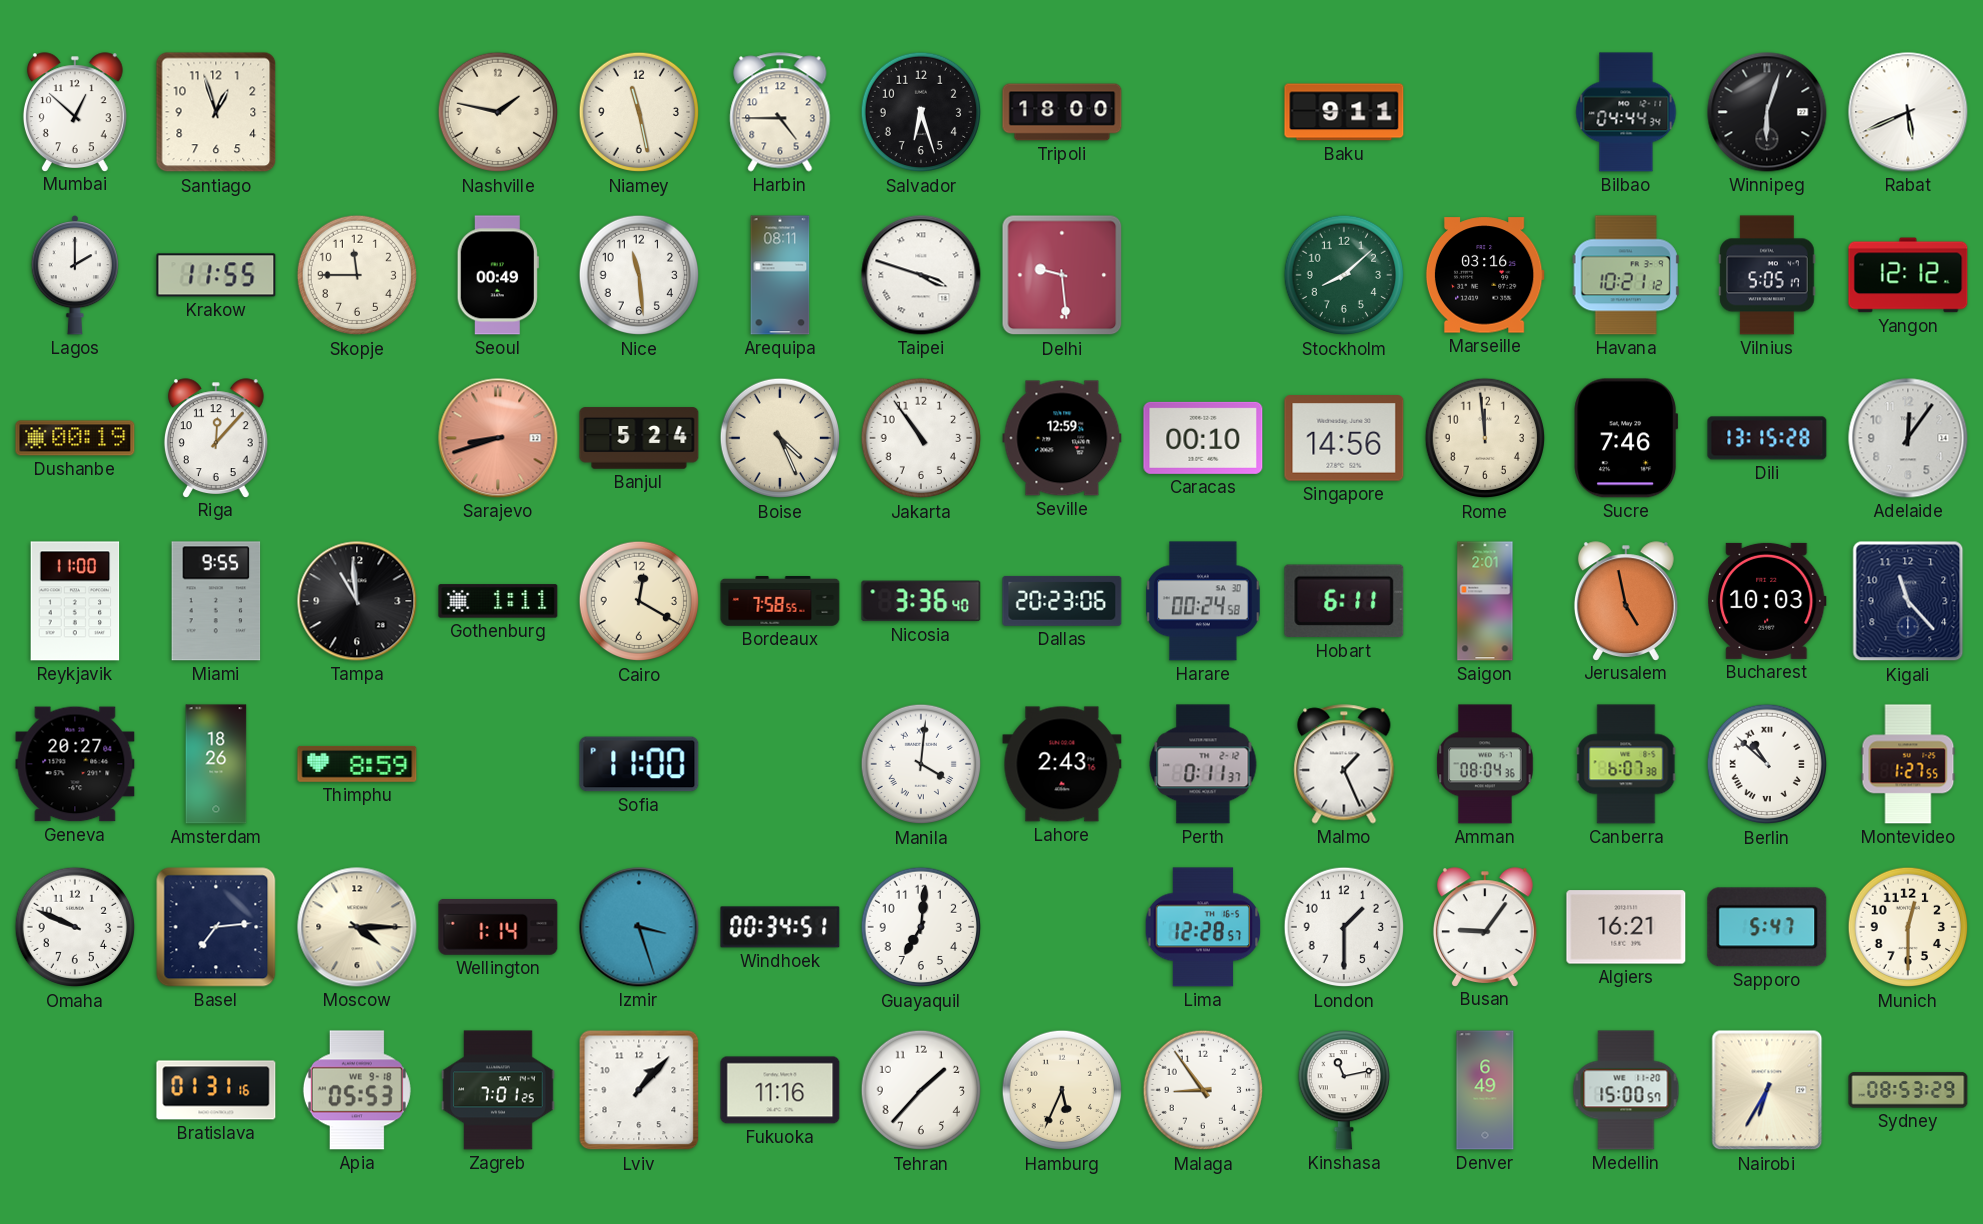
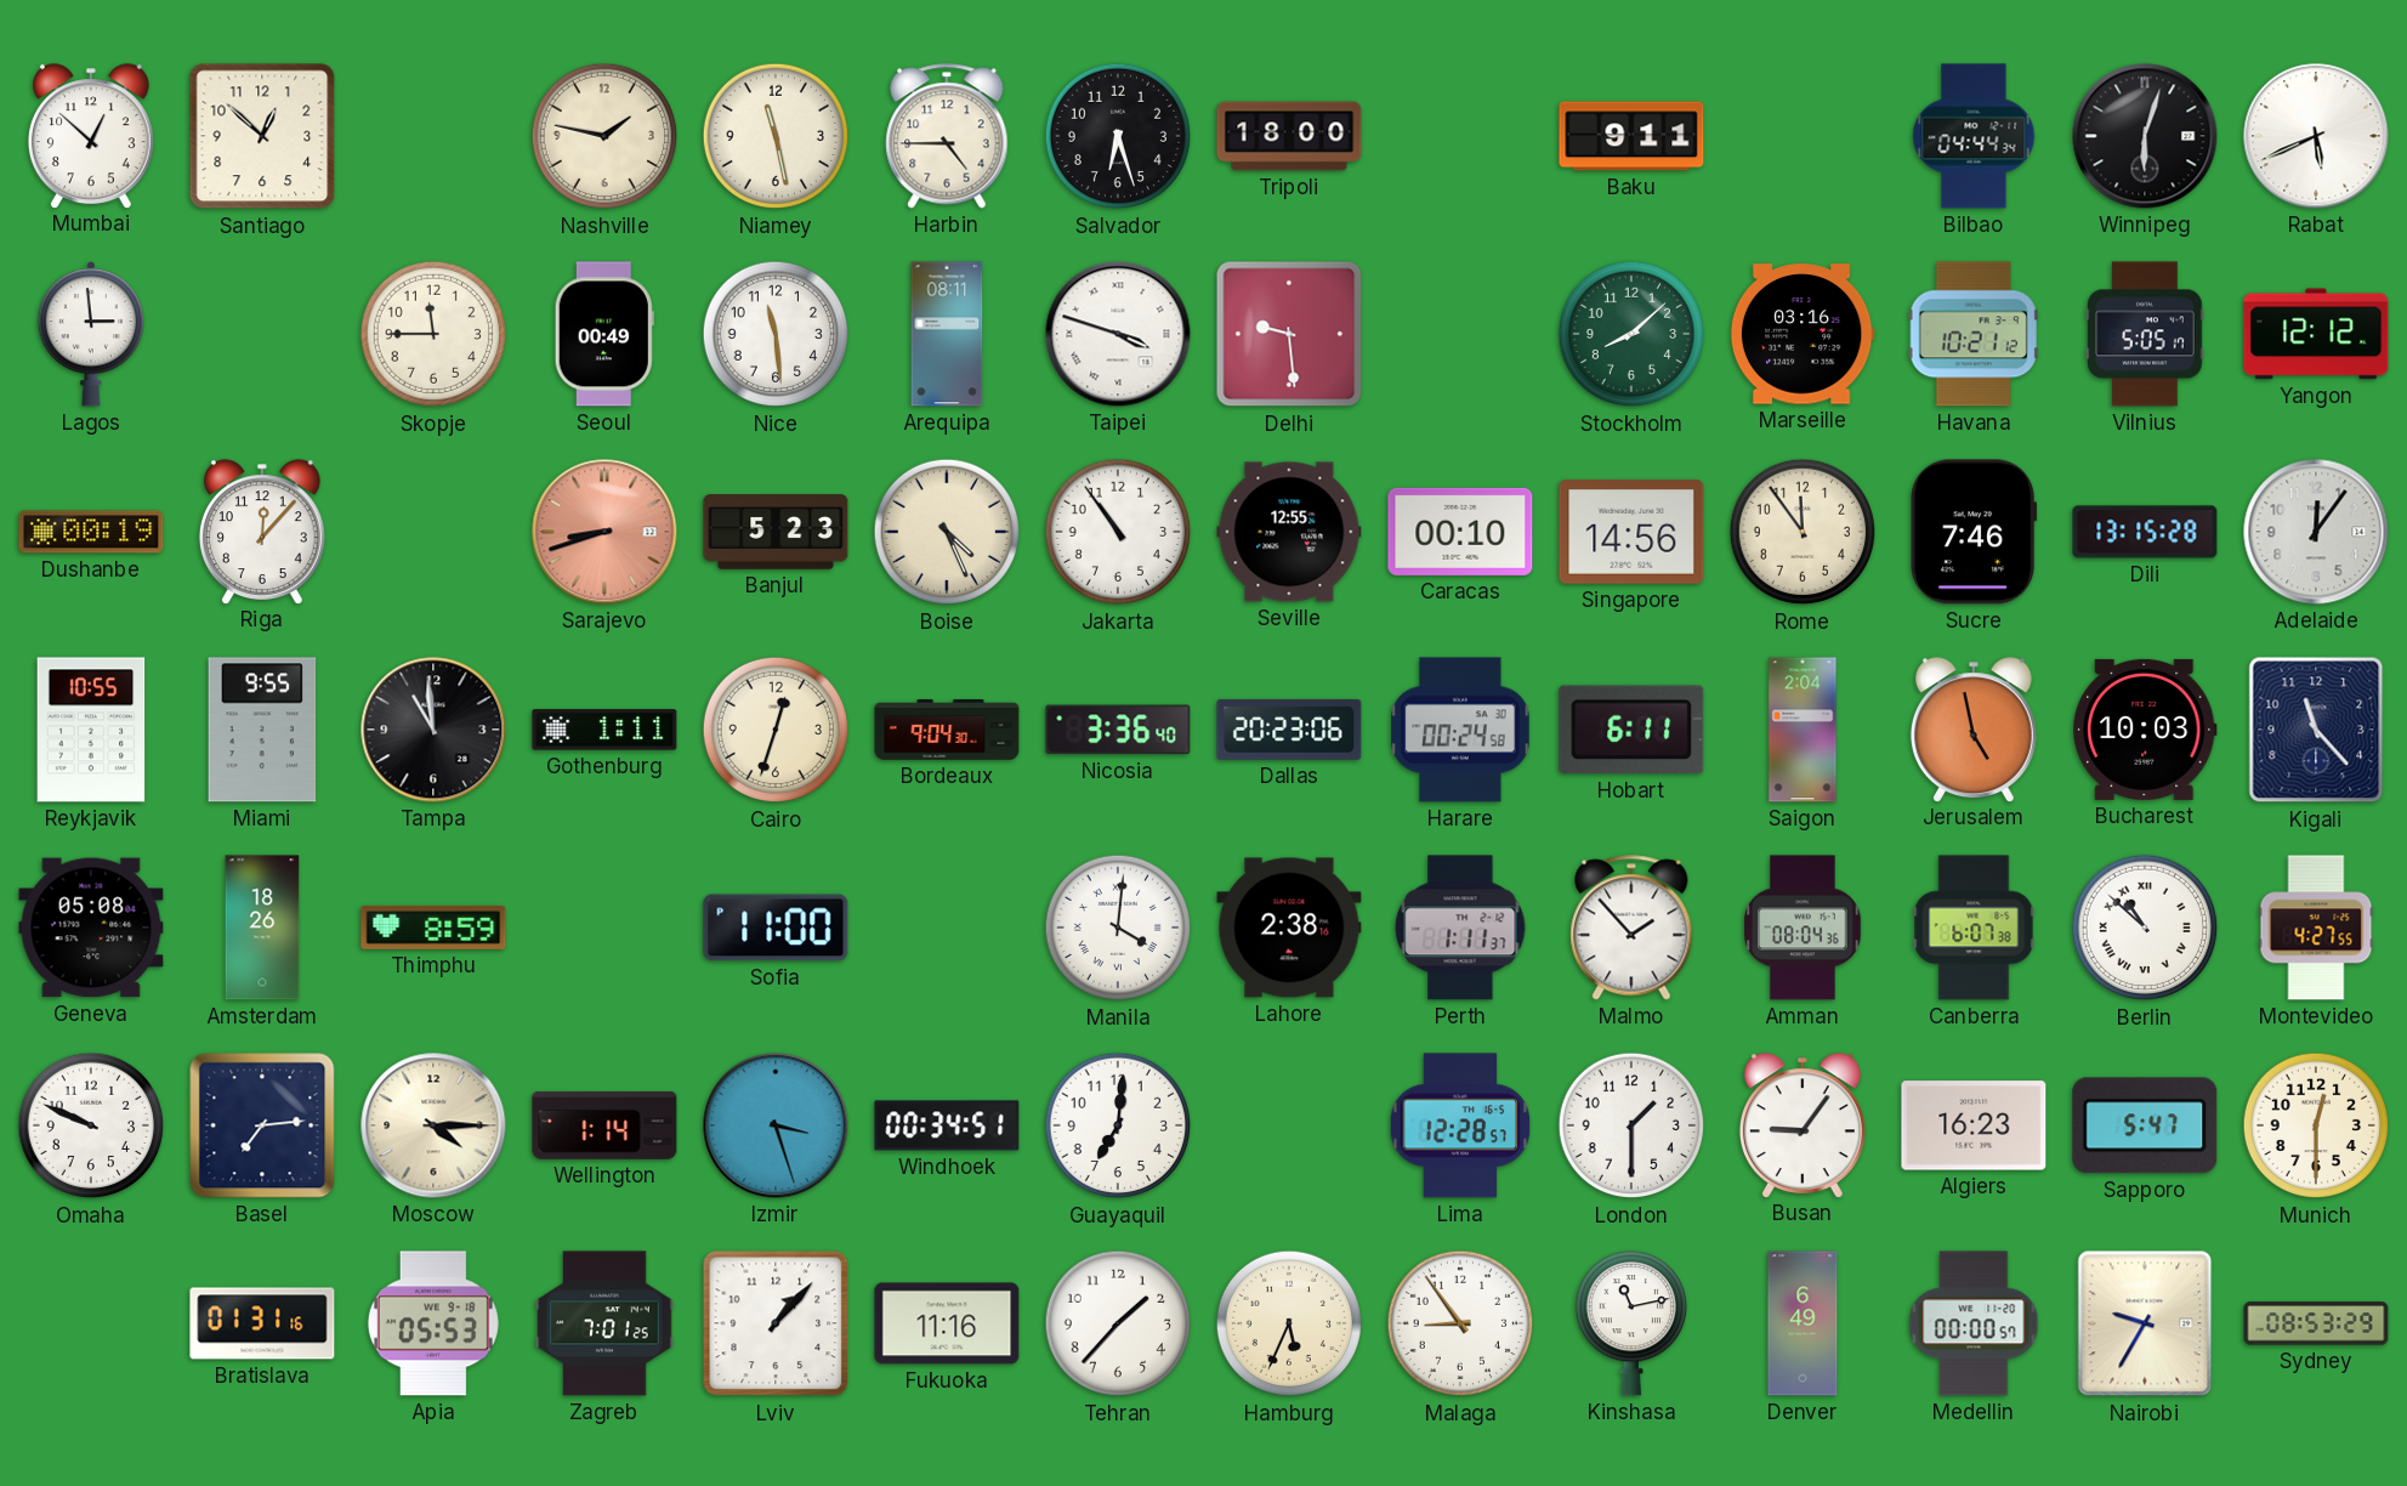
Santiago: 12:57 -> 12:52 (262, 136)
Lagos: 2:00 -> 2:59 (90, 334)
Krakow: 11:55 -> none (216, 275)
Banjul: 5:24 -> 5:23 (776, 532)
Seville: 12:59 -> 12:55 (1289, 532)
Rome: 11:59 -> 11:54 (1803, 532)
Reykjavik: 11:00 -> 10:55 (91, 730)
Cairo: 12:20 -> 12:33 (776, 730)
Bordeaux: 7:58 -> 9:04 (947, 731)
Saigon: 2:01 -> 2:04 (1803, 730)
Geneva: 20:27 -> 05:08 (91, 928)
Lahore: 2:43 -> 2:38 (1289, 928)
Perth: 0:11 -> 1:11 (1460, 928)
Malmo: 1:26 -> 1:53 (1631, 928)
Montevideo: 1:27 -> 4:27 (2316, 928)
Algiers: 16:21 -> 16:23 (1974, 1125)
Medellin: 15:00 -> 00:00 (1974, 1323)
Nairobi: 6:35 -> 9:35 (2145, 1323)
